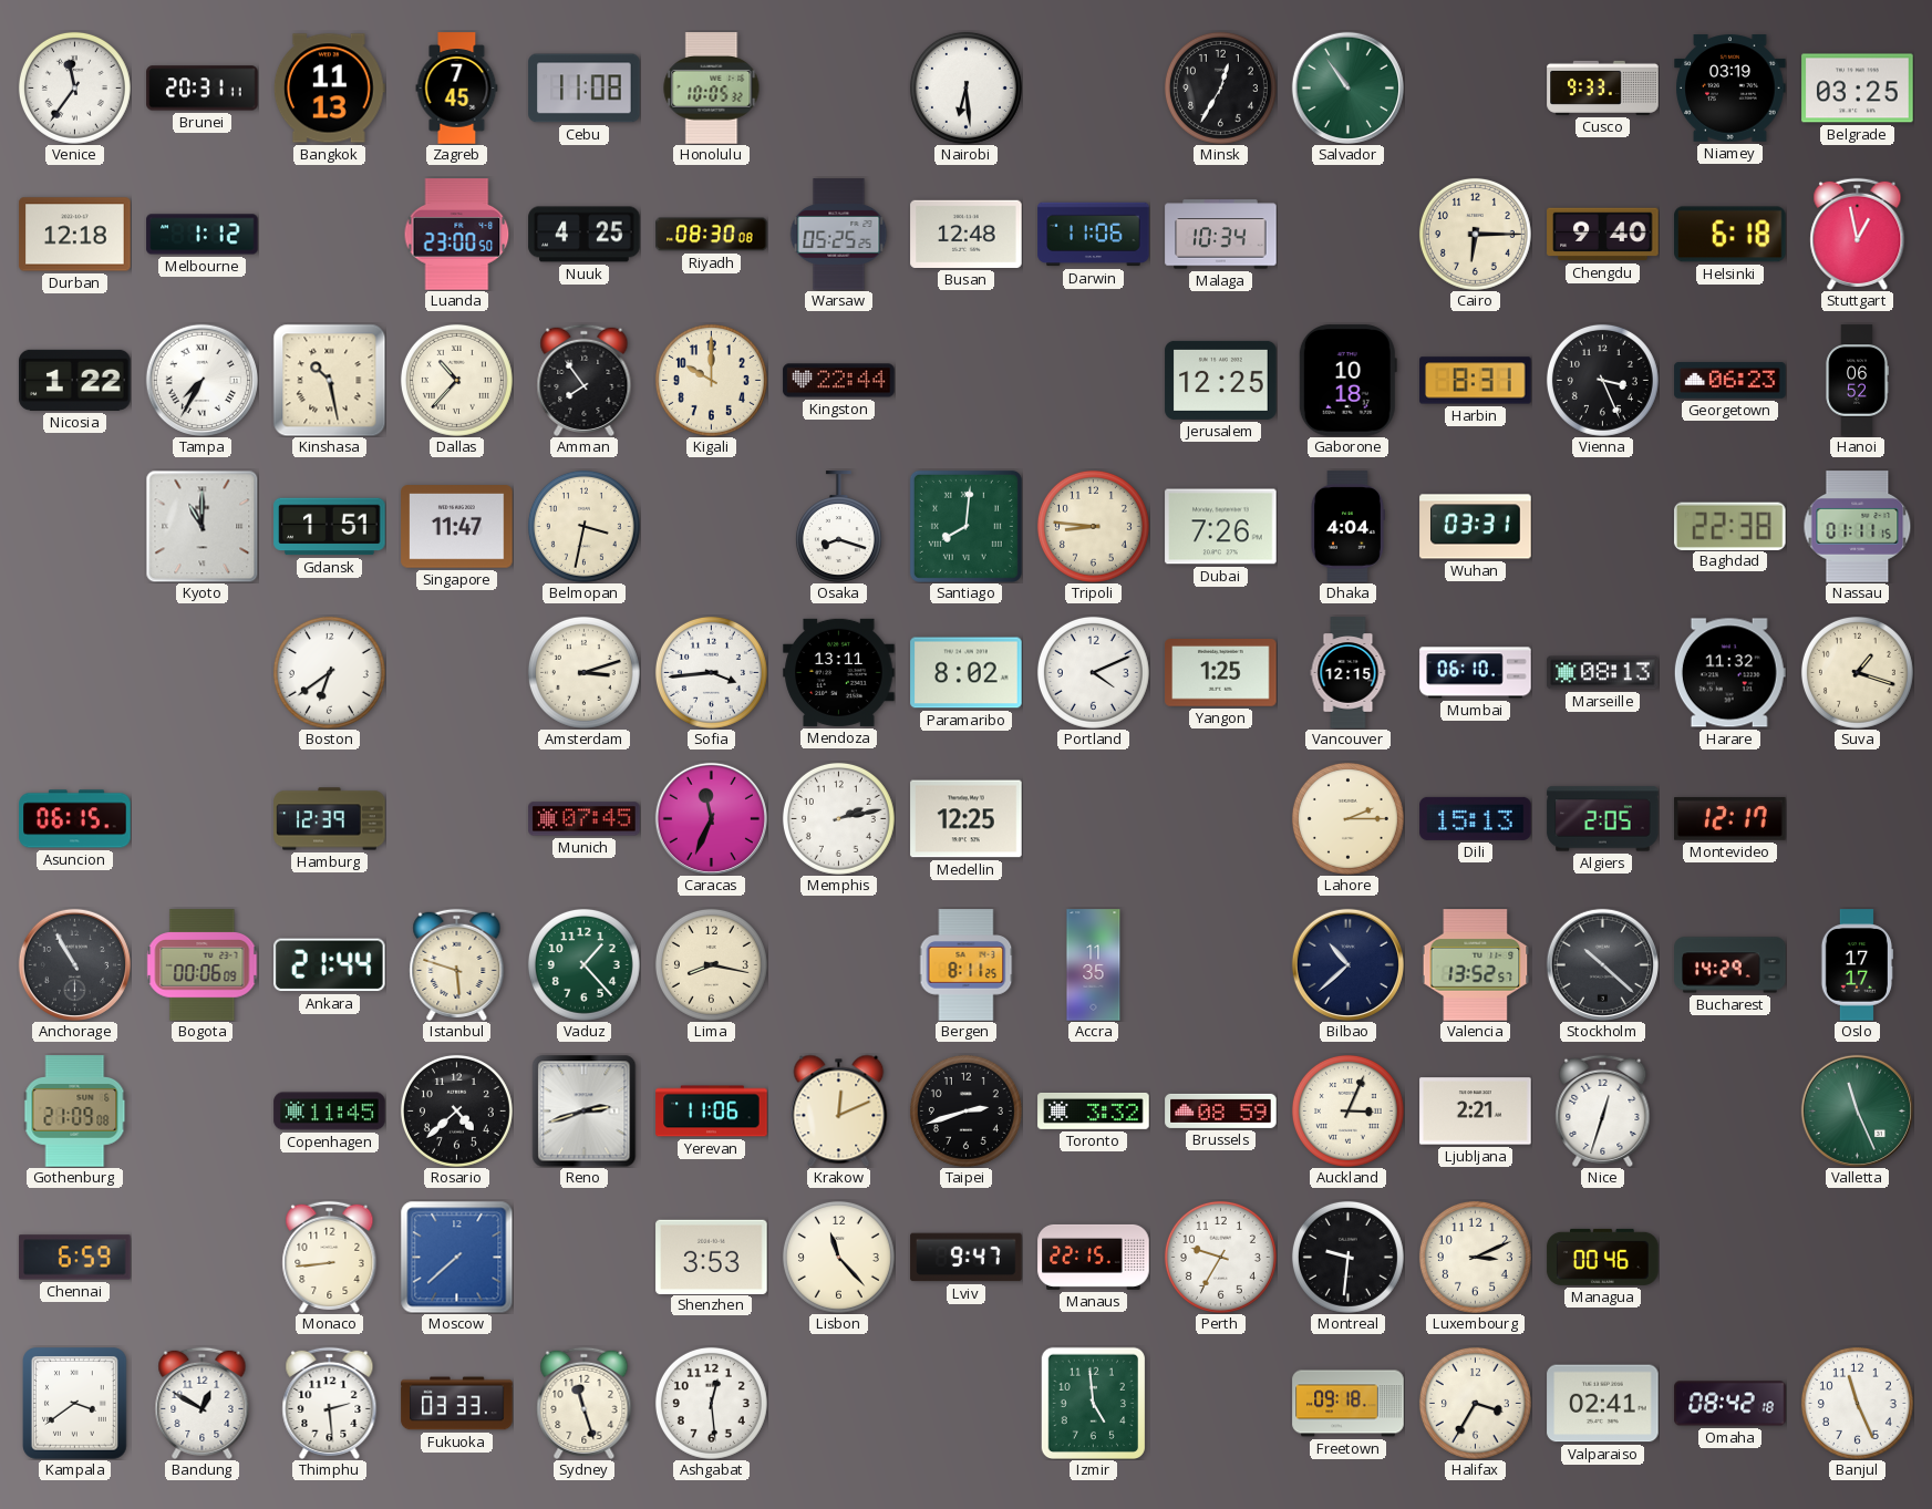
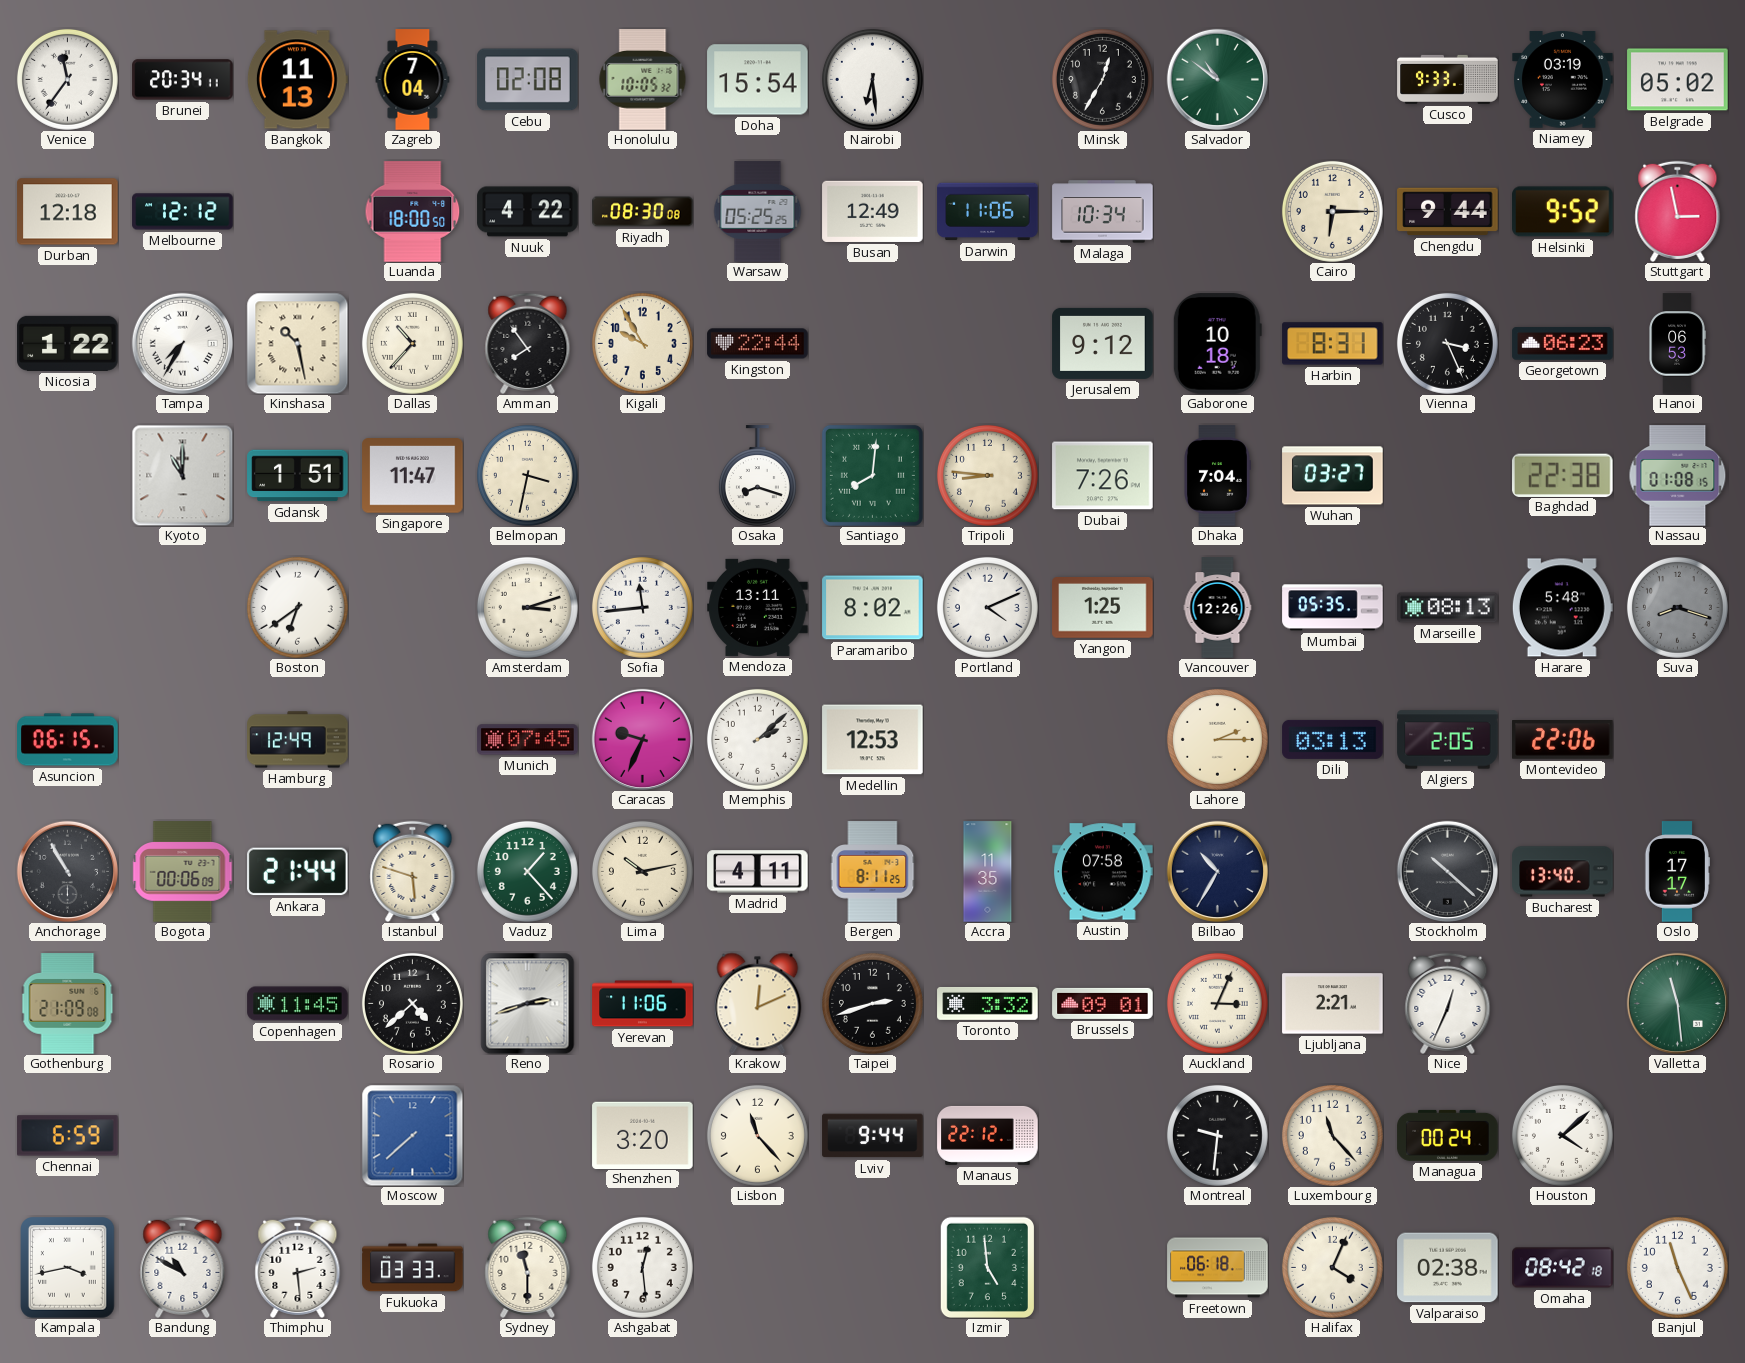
Brunei: 20:31 -> 20:34 (183, 80)
Zagreb: 7:45 -> 7:04 (413, 80)
Cebu: 11:08 -> 02:08 (528, 80)
Doha: none -> 15:54 (758, 80)
Salvador: 10:54 -> 10:51 (1217, 79)
Belgrade: 03:25 -> 05:02 (1678, 80)
Melbourne: 1:12 -> 12:12 (183, 212)
Luanda: 23:00 -> 18:00 (413, 212)
Nuuk: 4:25 -> 4:22 (528, 212)
Busan: 12:48 -> 12:49 (873, 211)
Chengdu: 9:40 -> 9:44 (1448, 212)
Helsinki: 6:18 -> 9:52 (1563, 212)
Stuttgart: 12:58 -> 2:58 (1678, 211)
Kigali: 10:00 -> 9:55 (642, 343)
Jerusalem: 12:25 -> 9:12 (1103, 343)
Hanoi: 06:52 -> 06:53 (1677, 344)
Dhaka: 4:04 -> 7:04 (1217, 476)
Wuhan: 03:31 -> 03:27 (1333, 476)
Nassau: 01:11 -> 01:08 (1678, 476)
Sofia: 3:44 -> 11:44 (642, 607)
Vancouver: 12:15 -> 12:26 (1218, 608)
Mumbai: 06:10 -> 05:35 (1333, 608)
Harare: 11:32 -> 5:48 (1562, 608)
Suva: 1:18 -> 8:18 (1677, 607)
Suva dial: cream -> grey (1677, 607)
Hamburg: 12:39 -> 12:49 (298, 740)
Caracas: 11:34 -> 9:34 (642, 739)
Memphis: 2:13 -> 2:08 (757, 739)
Medellin: 12:25 -> 12:53 (873, 740)
Dili: 15:13 -> 03:13 (1333, 739)
Montevideo: 12:17 -> 22:06 (1563, 740)
Lima: 8:17 -> 10:13 (642, 871)
Madrid: none -> 4:11 (758, 872)
Austin: none -> 07:58 (1103, 872)
Bilbao: 10:38 -> 10:35 (1217, 871)
Valencia: 13:52 -> none (1476, 965)
Bucharest: 14:29 -> 13:40 (1563, 872)
Brussels: 08:59 -> 09:01 (1103, 1003)
Nice: 12:33 -> 12:34 (1448, 1003)
Valletta: 11:26 -> 11:29 (1677, 1003)
Monaco: 8:44 -> none (330, 1257)
Shenzhen: 3:53 -> 3:20 (643, 1135)
Lviv: 9:47 -> 9:44 (873, 1136)
Manaus: 22:15 -> 22:12 (988, 1135)
Perth: 9:35 -> none (1220, 1257)
Luxembourg: 3:11 -> 11:23 (1332, 1135)
Managua: 00:46 -> 00:24 (1448, 1135)
Houston: none -> 4:08 (1562, 1135)
Kampala: 3:39 -> 3:43 (68, 1268)
Bandung: 12:50 -> 10:50 (183, 1267)
Sydney: 11:27 -> 11:30 (528, 1267)
Freetown: 09:18 -> 06:18 (1218, 1268)
Halifax: 3:35 -> 4:04 (1332, 1267)
Valparaiso: 02:41 -> 02:38 (1448, 1268)
